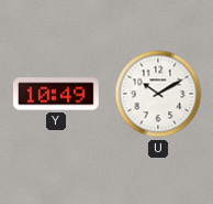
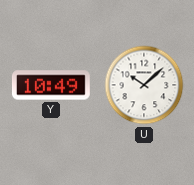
U: 10:10 -> 10:08 (144, 85)
